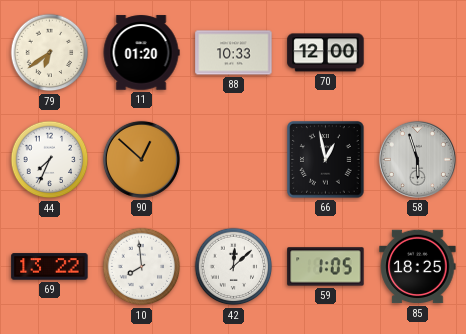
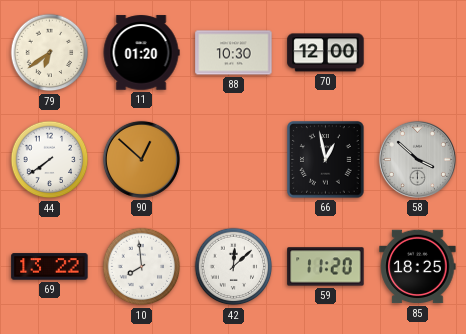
88: 10:33 -> 10:30 (234, 53)
44: 7:34 -> 7:39 (50, 160)
58: 5:57 -> 3:52 (417, 159)
59: 1:05 -> 11:20 (326, 267)
